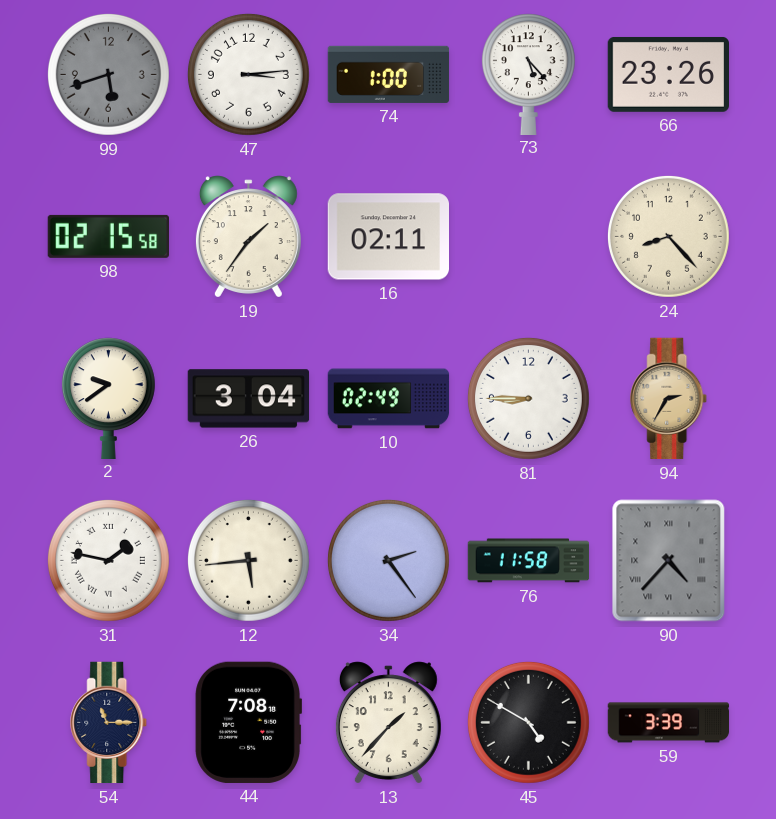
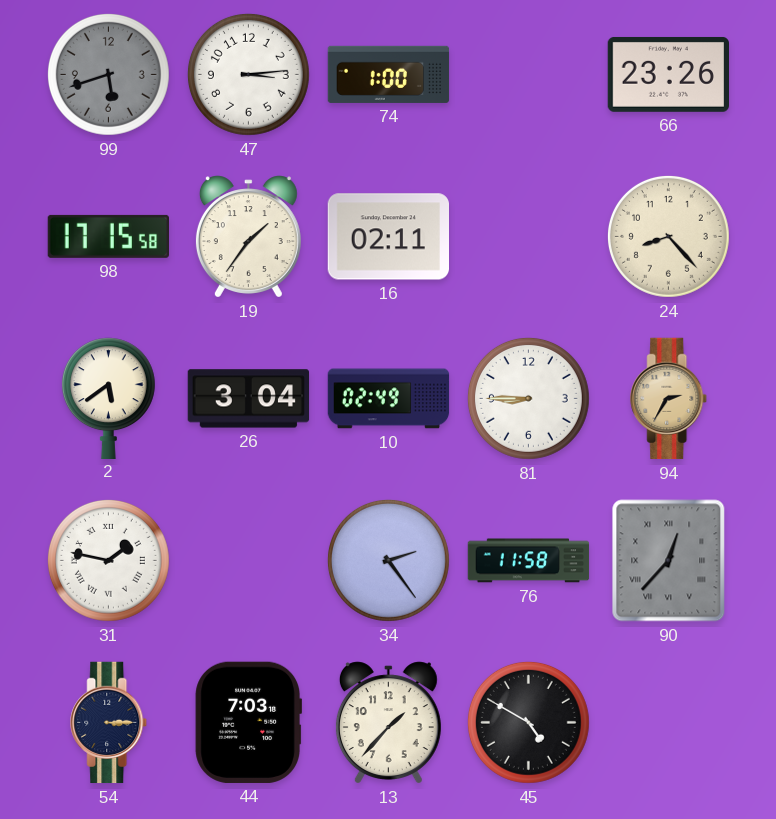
73: 5:23 -> none (528, 74)
98: 02:15 -> 17:15 (108, 236)
2: 9:39 -> 5:39 (108, 398)
12: 5:44 -> none (248, 560)
90: 4:37 -> 12:37 (669, 561)
54: 11:15 -> 3:15 (109, 723)
44: 7:08 -> 7:03 (248, 722)
59: 3:39 -> none (669, 723)
